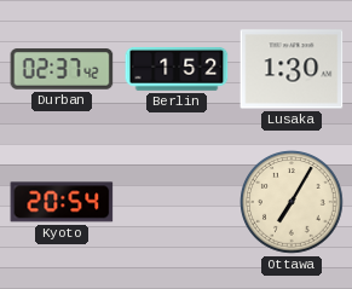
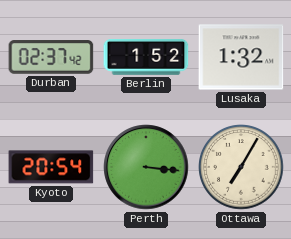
Lusaka: 1:30 -> 1:32 (241, 57)
Perth: none -> 3:16 (146, 167)
